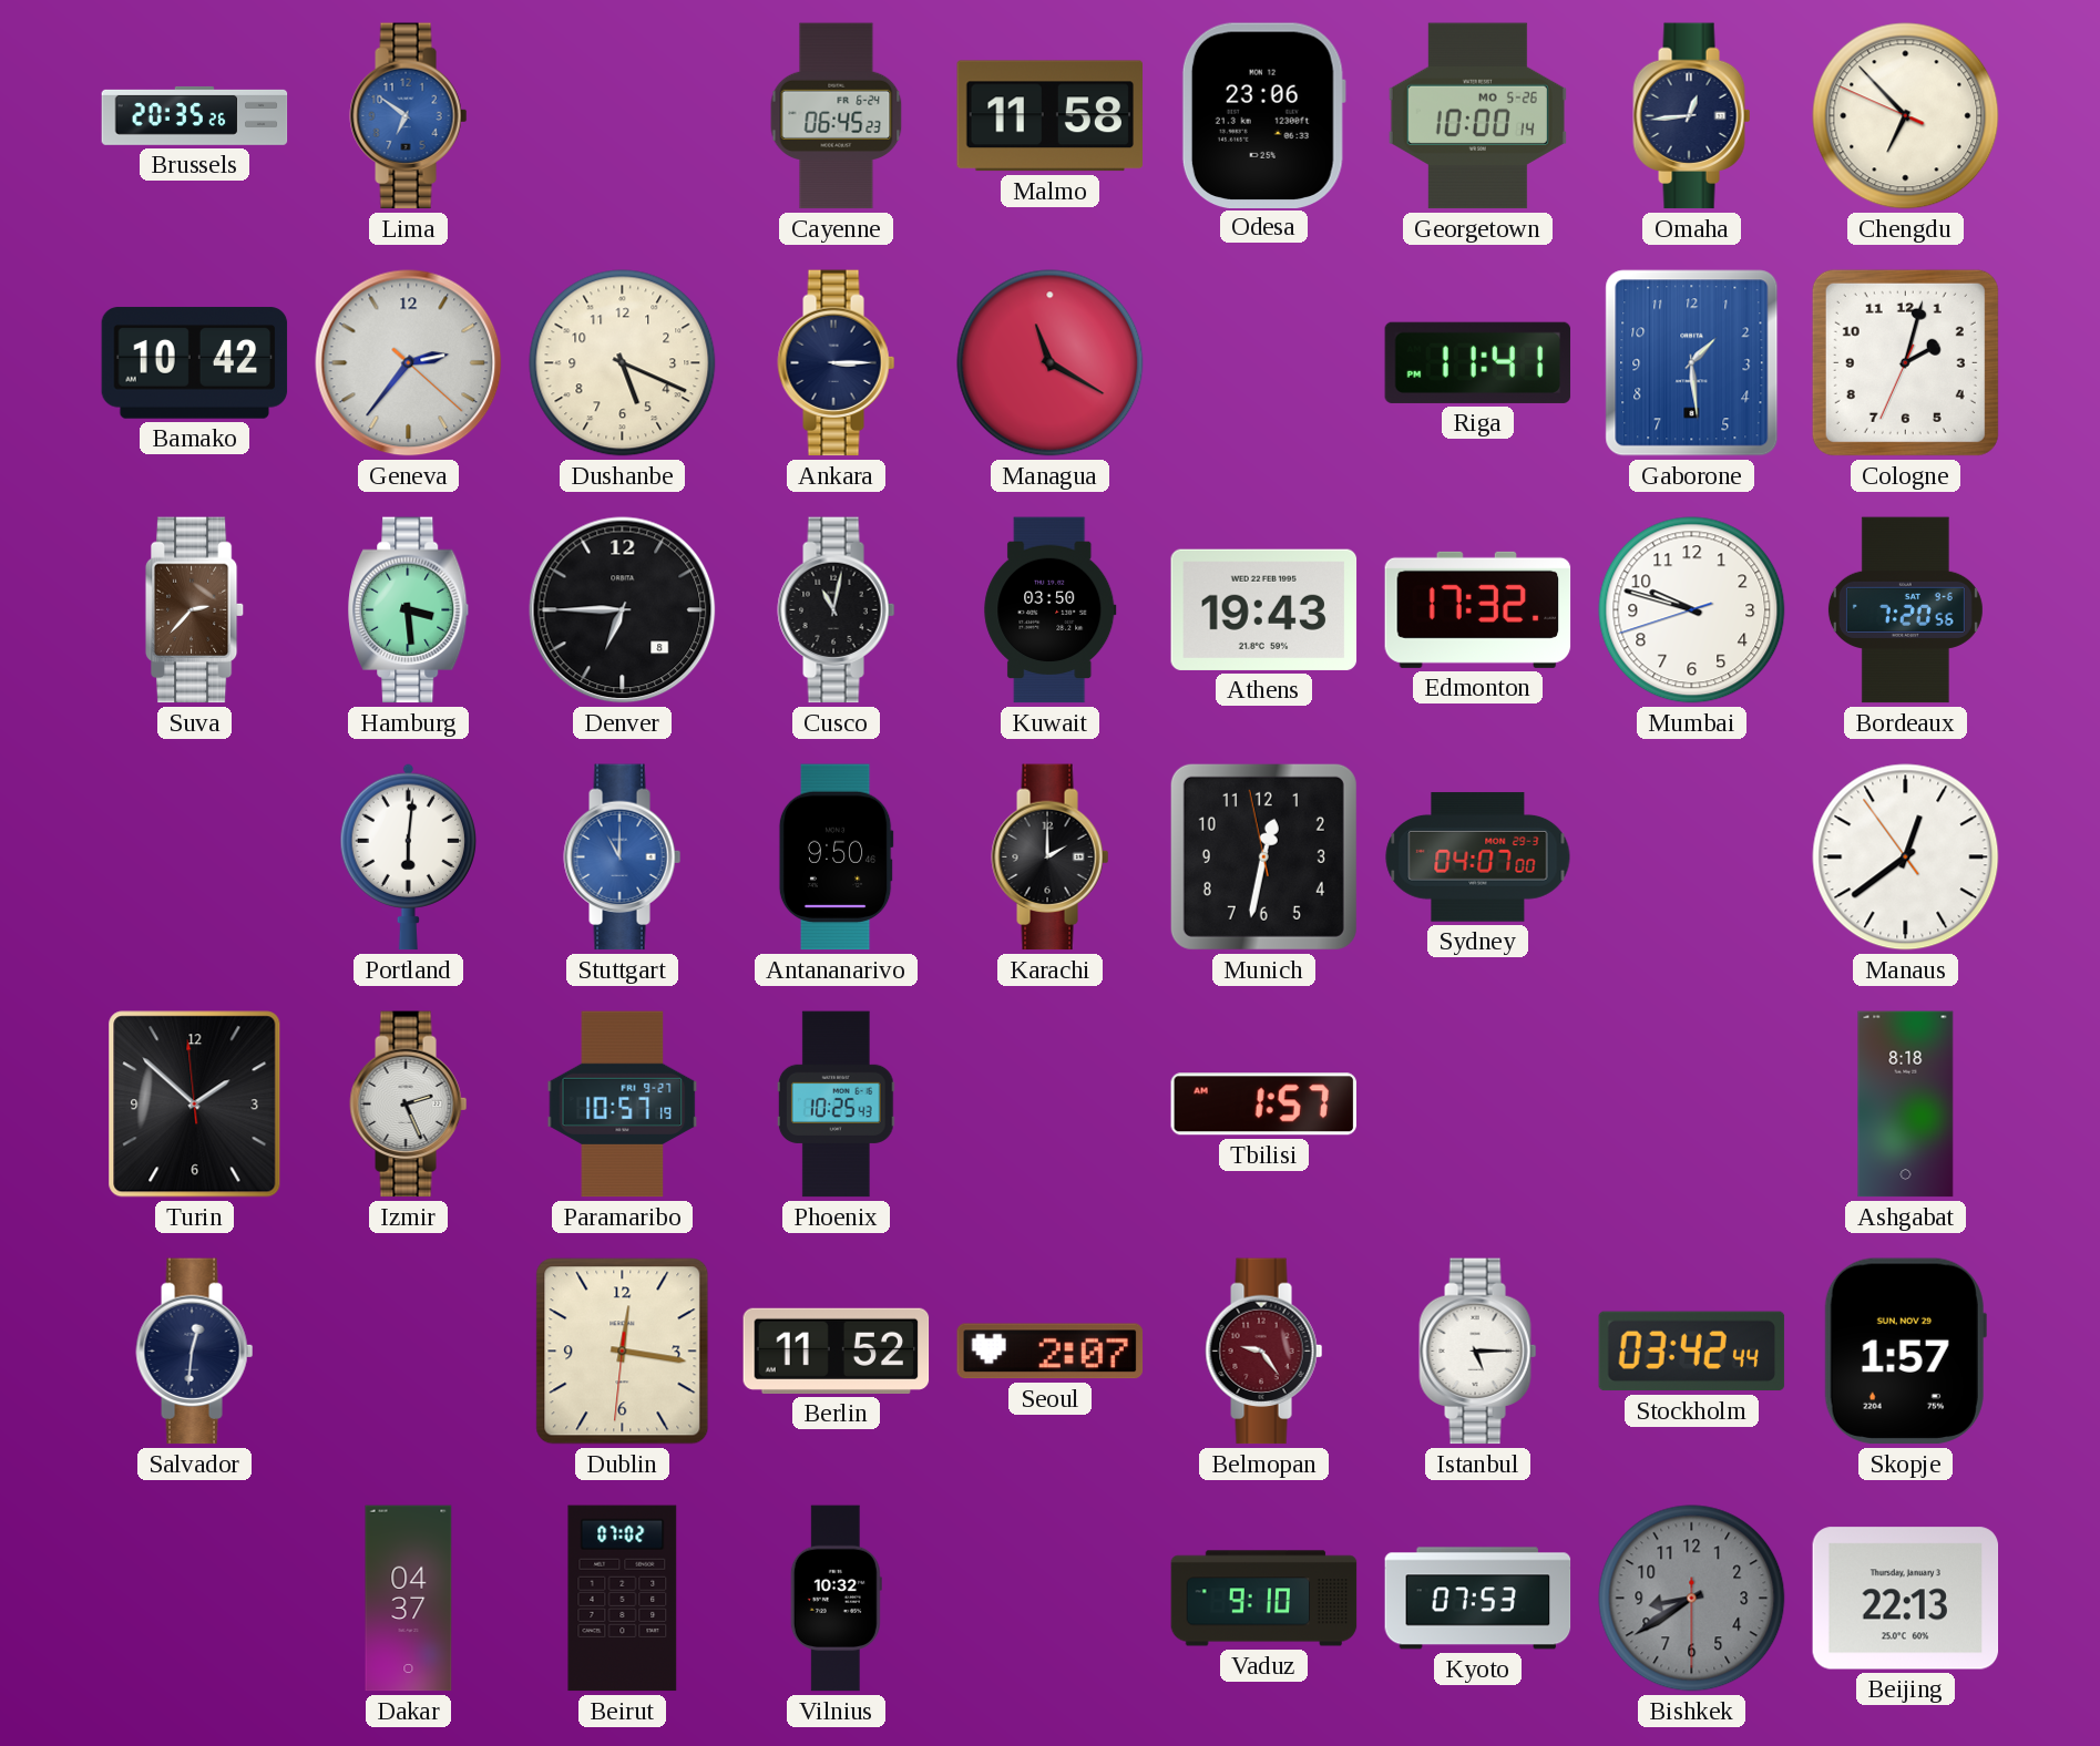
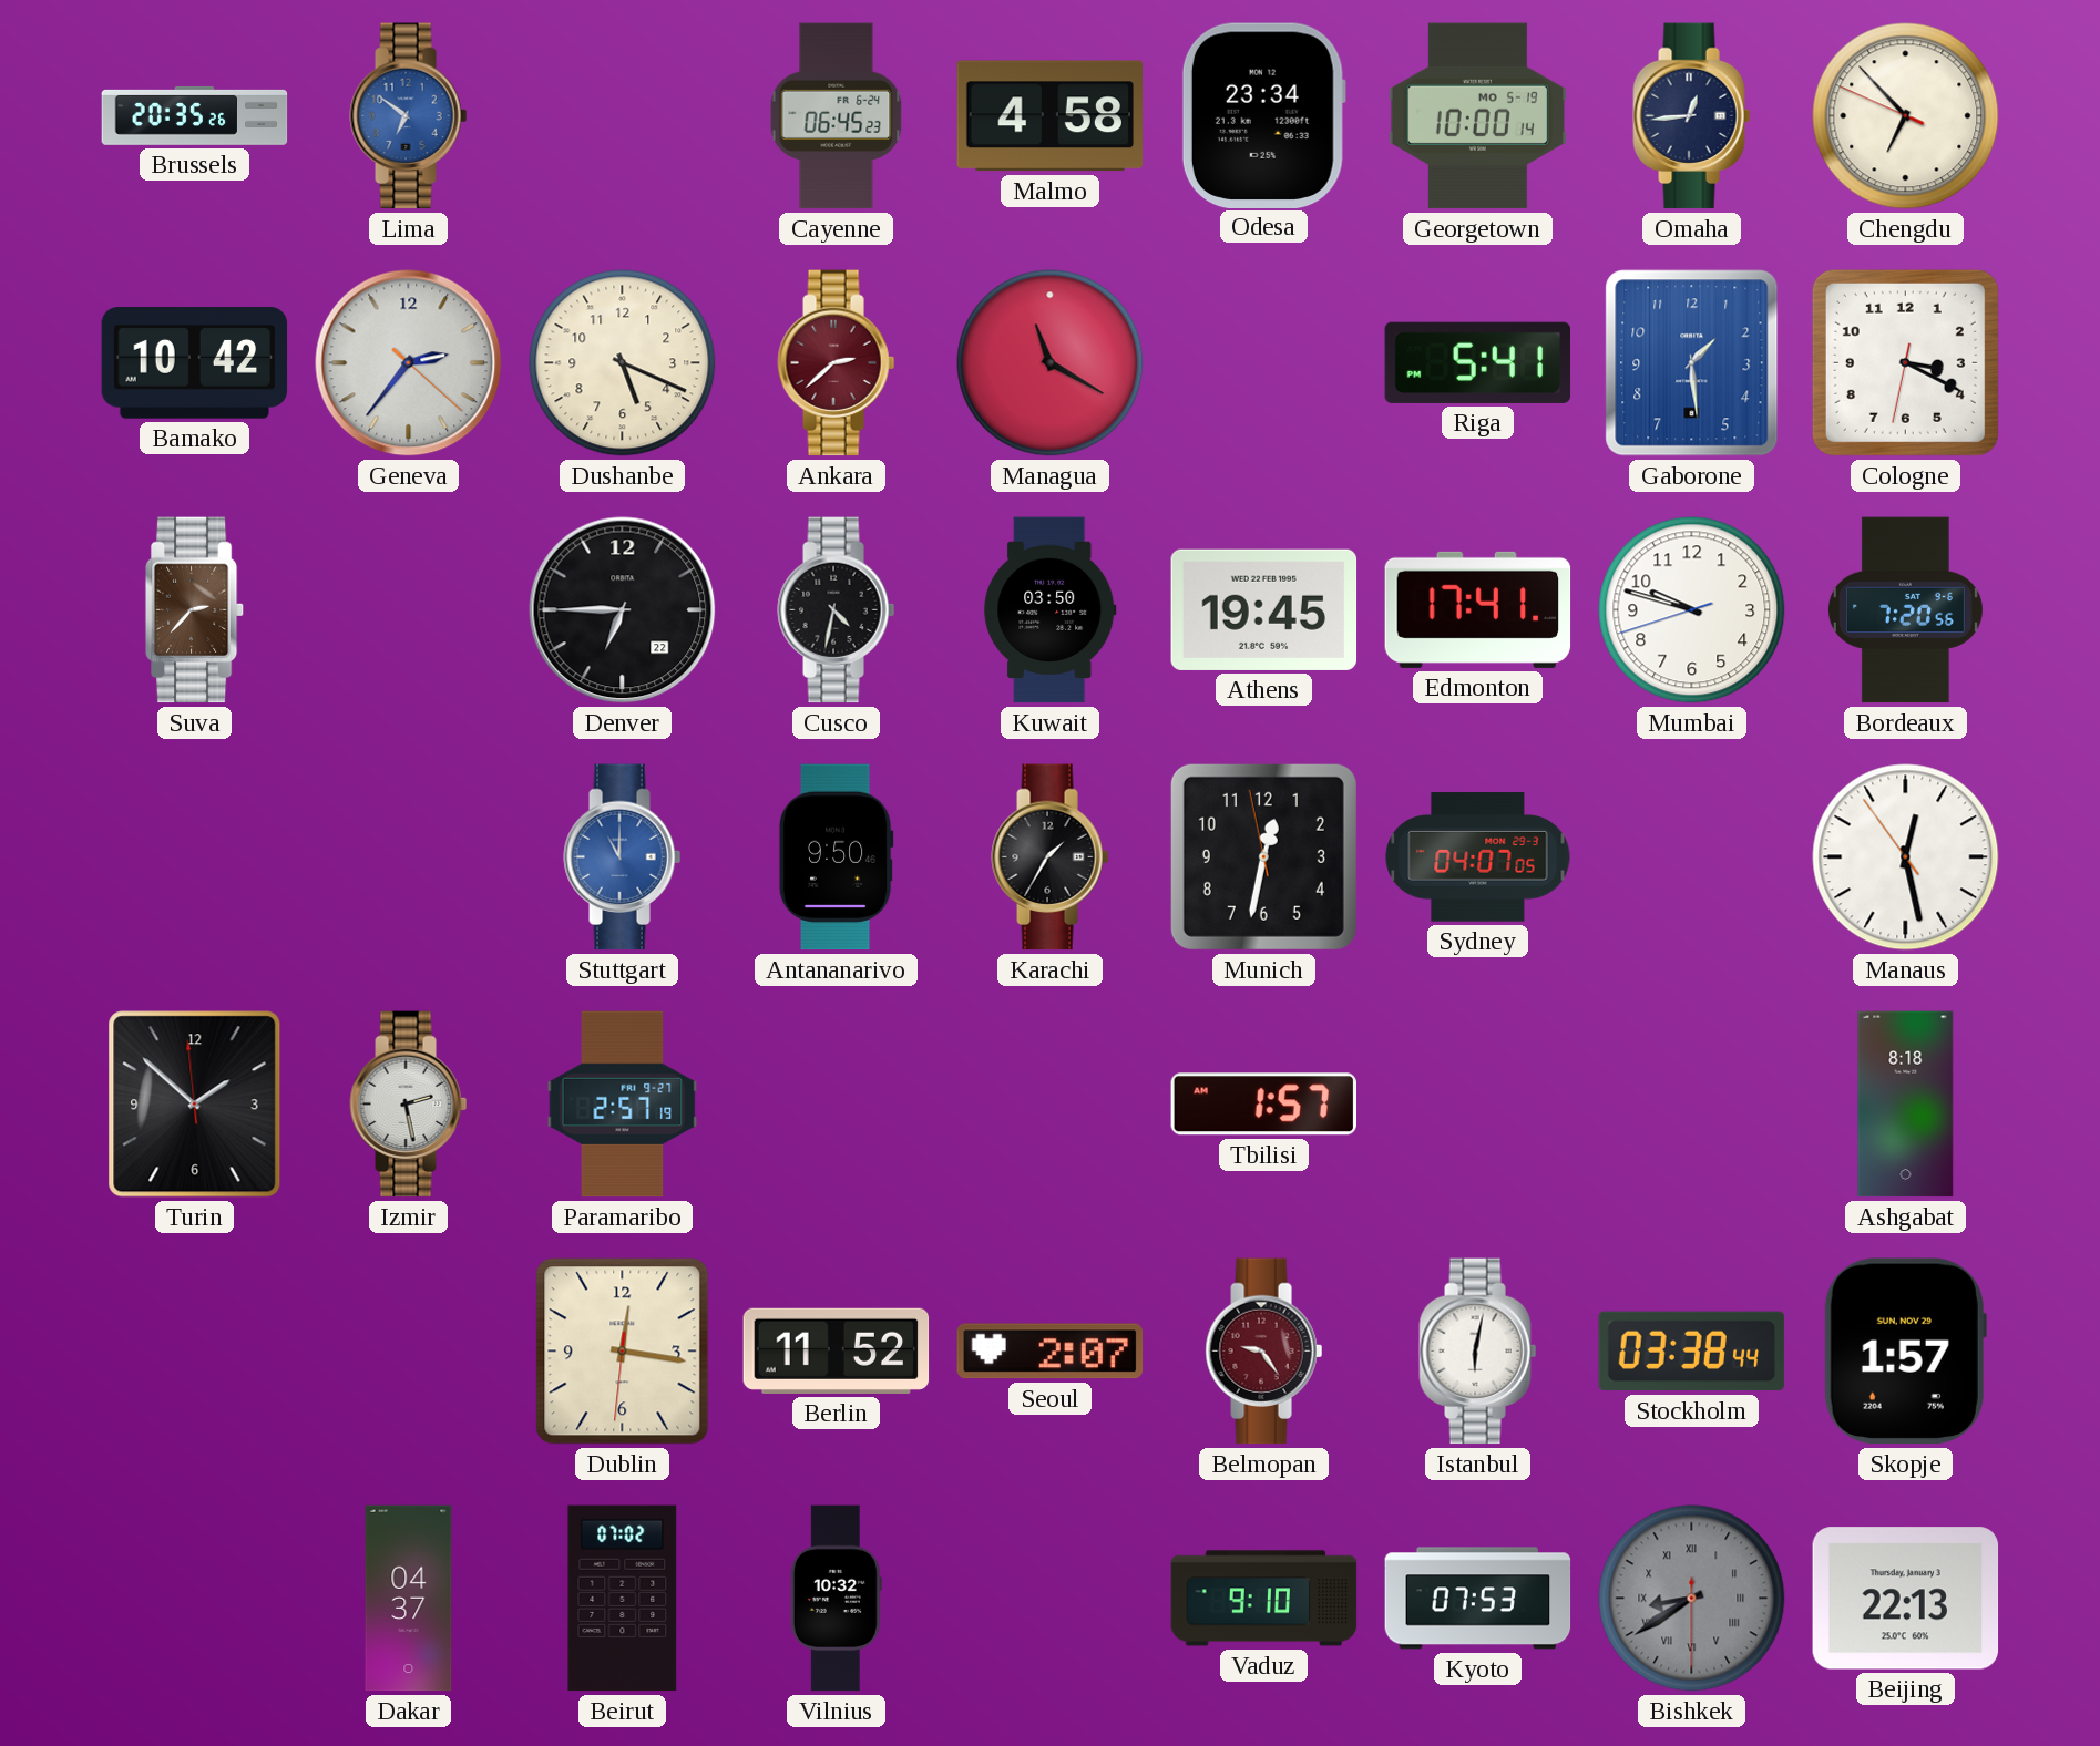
Malmo: 11:58 -> 4:58 (1051, 116)
Odesa: 23:06 -> 23:34 (1263, 115)
Georgetown date: MO 5-26 -> MO 5-19 (1477, 116)
Ankara: 3:15 -> 2:38 (837, 363)
Ankara dial: navy -> burgundy (837, 363)
Riga: 11:41 -> 5:41 (1478, 362)
Cologne: 2:02 -> 3:19 (1905, 362)
Hamburg: 3:29 -> none (409, 610)
Denver date: 8 -> 22 (623, 610)
Cusco: 11:02 -> 4:32 (837, 610)
Athens: 19:43 -> 19:45 (1264, 609)
Edmonton: 17:32 -> 17:41 (1478, 609)
Portland: 6:01 -> none (408, 856)
Karachi: 2:00 -> 1:35 (1051, 857)
Sydney: 04:07:00 -> 04:07:05 (1478, 857)
Manaus: 12:38 -> 12:27 (1906, 857)
Izmir: 2:26 -> 2:28 (409, 1105)
Paramaribo: 10:57 -> 2:57 (623, 1105)
Phoenix: 10:25 -> none (836, 1105)
Salvador: 12:31 -> none (195, 1352)
Istanbul: 5:15 -> 6:02 (1478, 1352)
Stockholm: 03:42 -> 03:38 (1692, 1352)
Bishkek numerals: Arabic -> Roman (1692, 1599)
